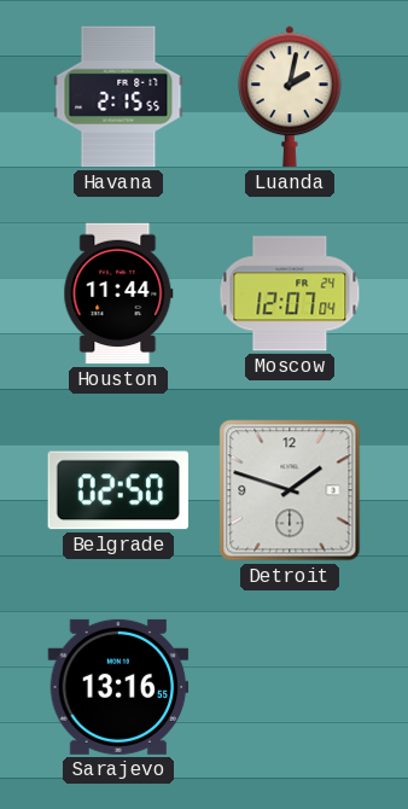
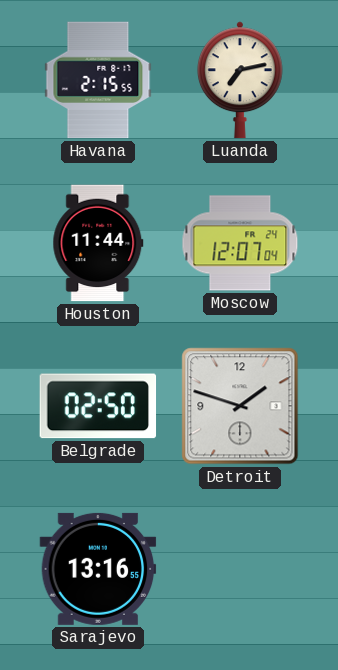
Luanda: 2:02 -> 7:13 (240, 80)
